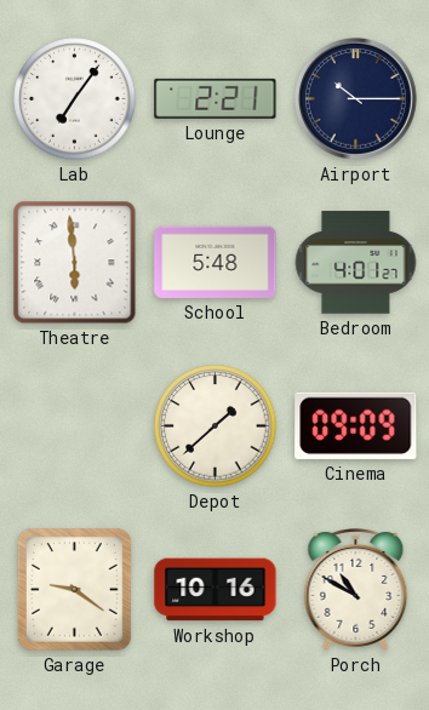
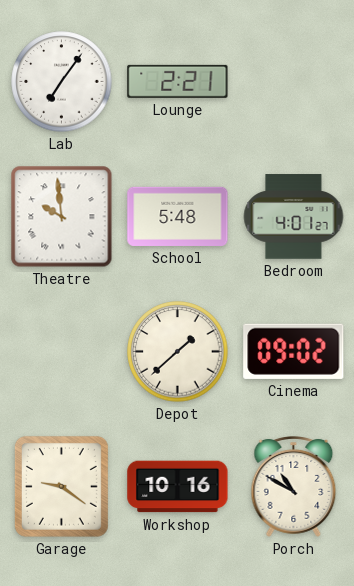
Airport: 10:15 -> none (356, 99)
Theatre: 5:59 -> 9:59 (62, 217)
Cinema: 09:09 -> 09:02 (294, 351)
